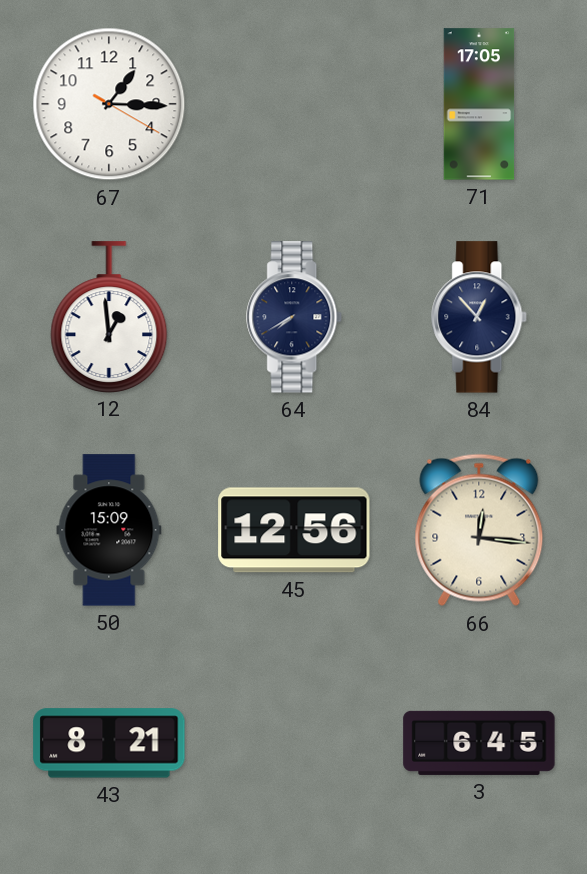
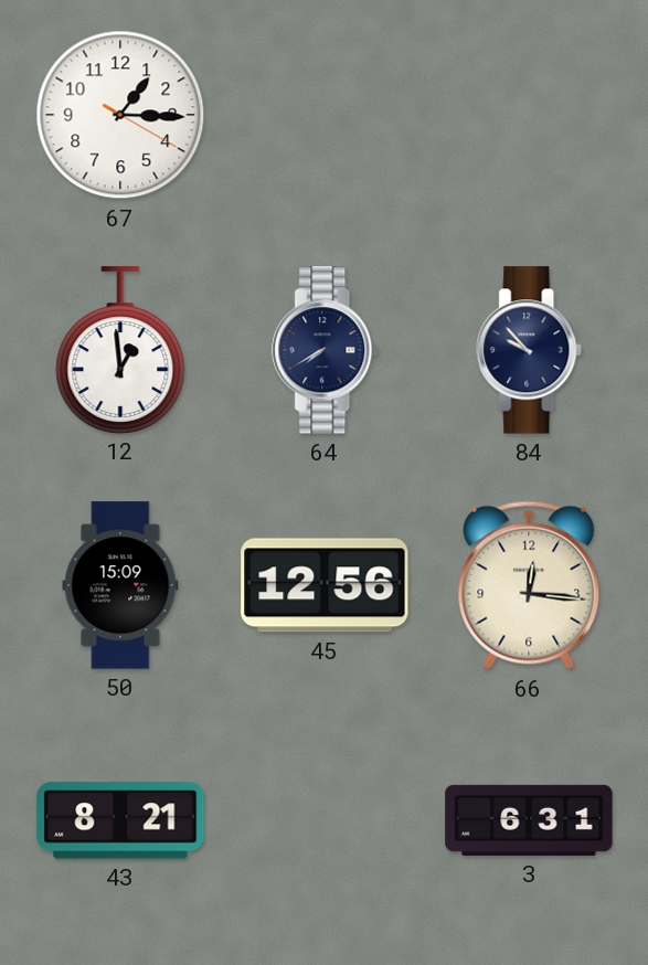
71: 17:05 -> none (479, 104)
84: 12:53 -> 9:53 (530, 350)
3: 6:45 -> 6:31 (529, 820)
